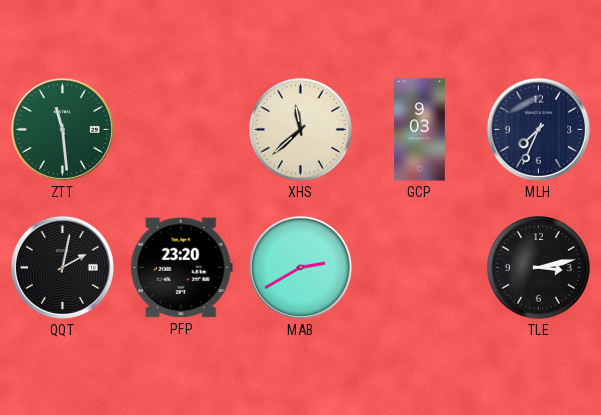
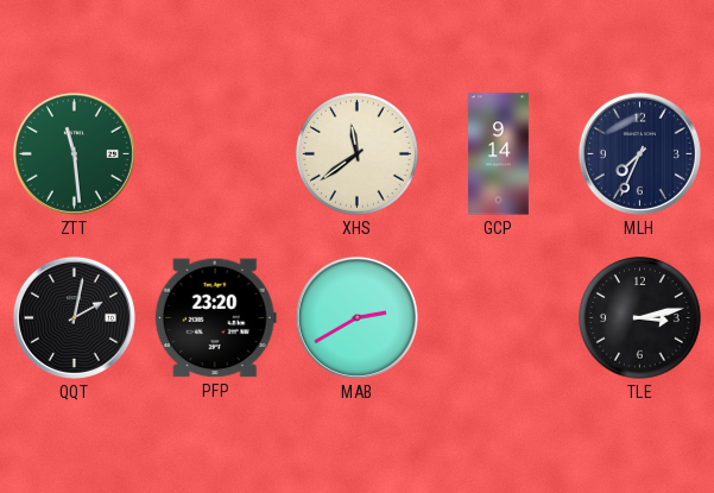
XHS: 11:38 -> 11:39 (358, 154)
GCP: 9:03 -> 9:14 (499, 154)
